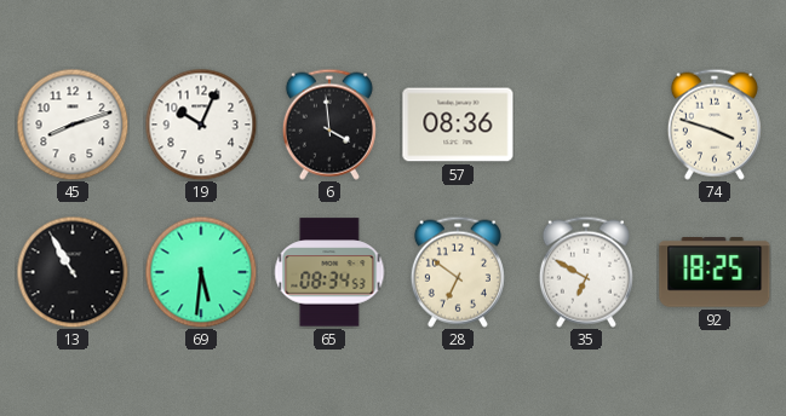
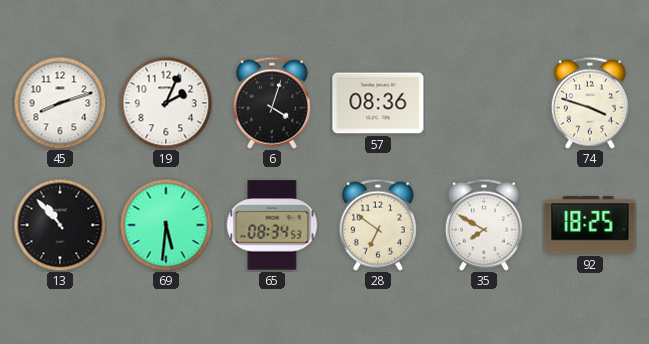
19: 10:04 -> 2:04 (166, 103)
6: 3:59 -> 4:03 (272, 103)
13: 10:55 -> 10:53 (60, 225)
35: 6:50 -> 7:50 (484, 225)
